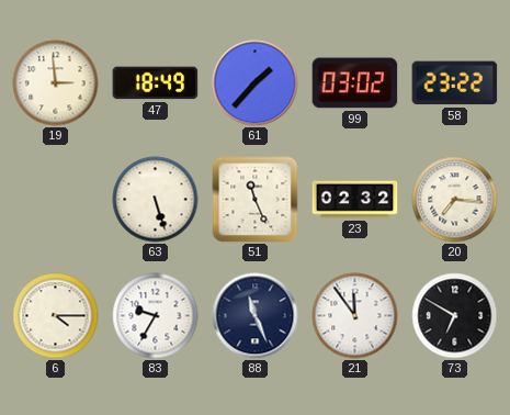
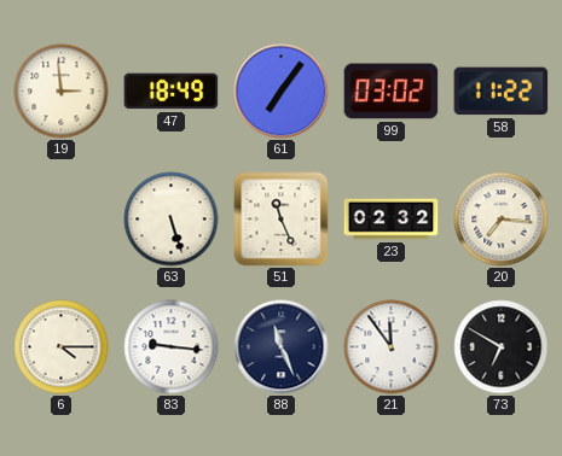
61: 1:37 -> 7:06 (282, 92)
58: 23:22 -> 11:22 (502, 92)
83: 9:35 -> 9:16 (172, 347)
